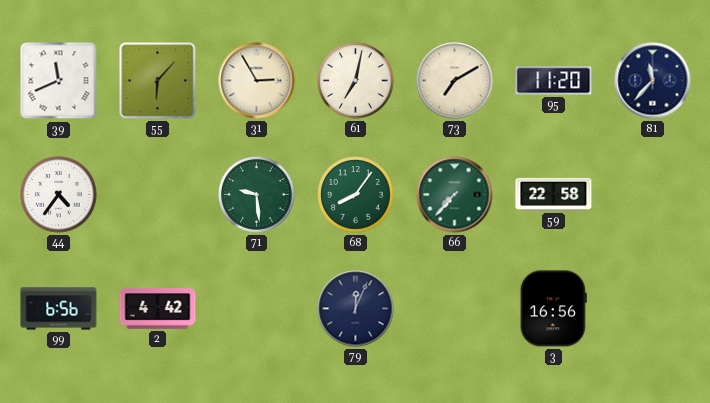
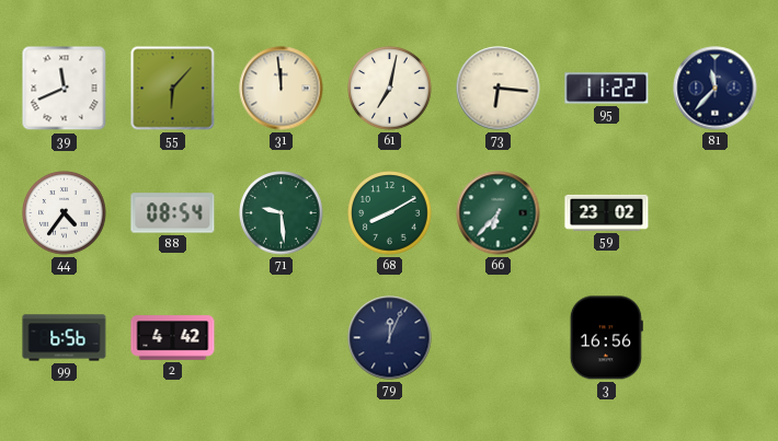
31: 2:55 -> 11:59 (282, 89)
73: 7:10 -> 6:16 (499, 89)
95: 11:20 -> 11:22 (607, 89)
88: none -> 08:54 (173, 213)
68: 8:06 -> 8:10 (390, 213)
66: 7:37 -> 6:37 (499, 213)
59: 22:58 -> 23:02 (607, 212)
